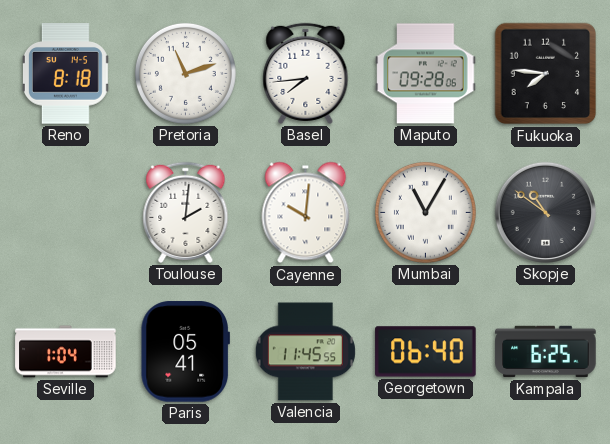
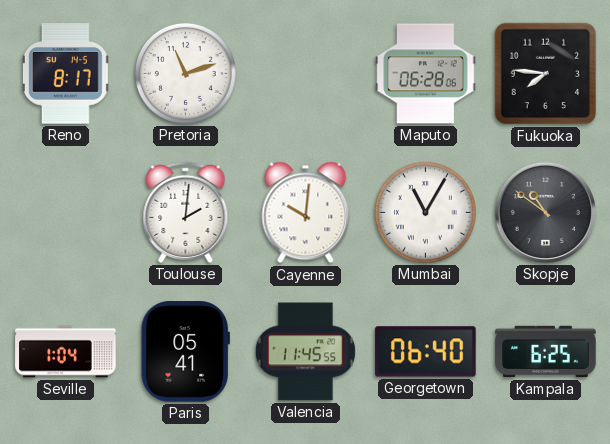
Reno: 8:18 -> 8:17 (65, 74)
Basel: 7:44 -> none (306, 73)
Maputo: 09:28 -> 06:28 (426, 74)
